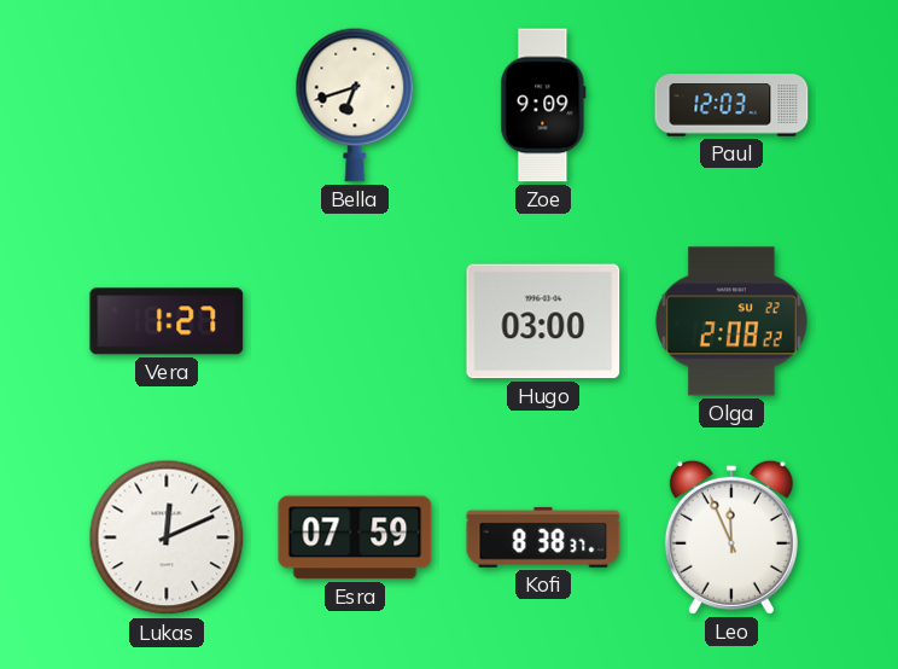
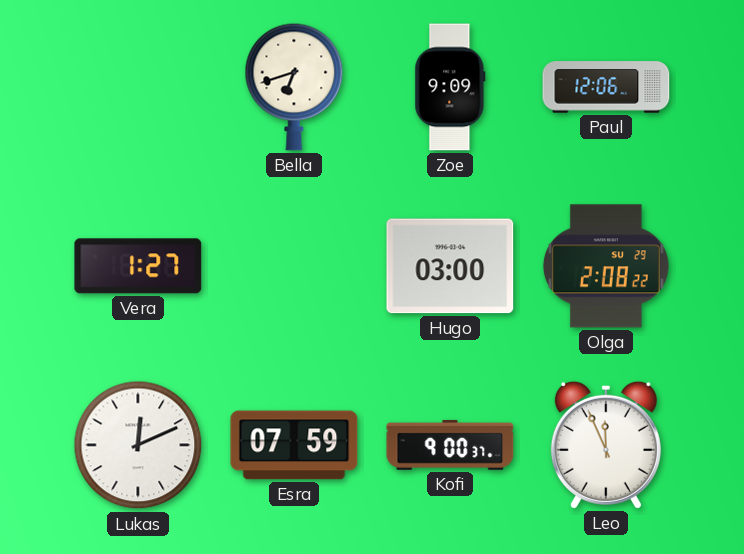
Paul: 12:03 -> 12:06 (606, 87)
Olga date: SU 22 -> SU 29 (606, 266)
Kofi: 8:38 -> 9:00 (450, 445)
